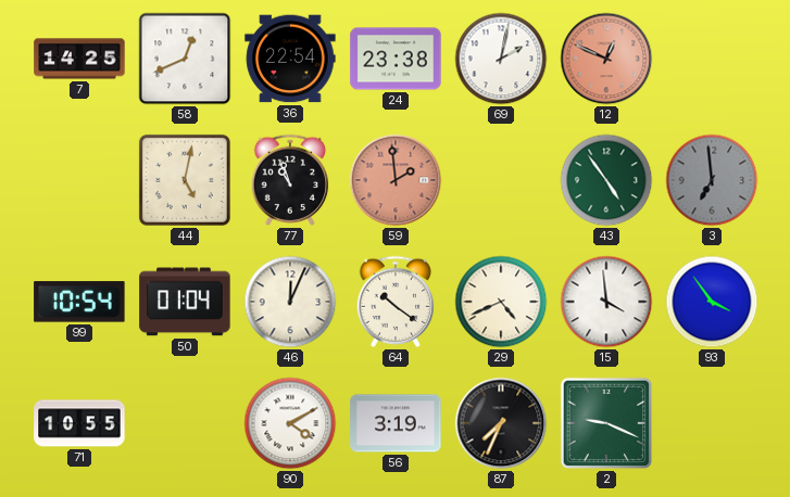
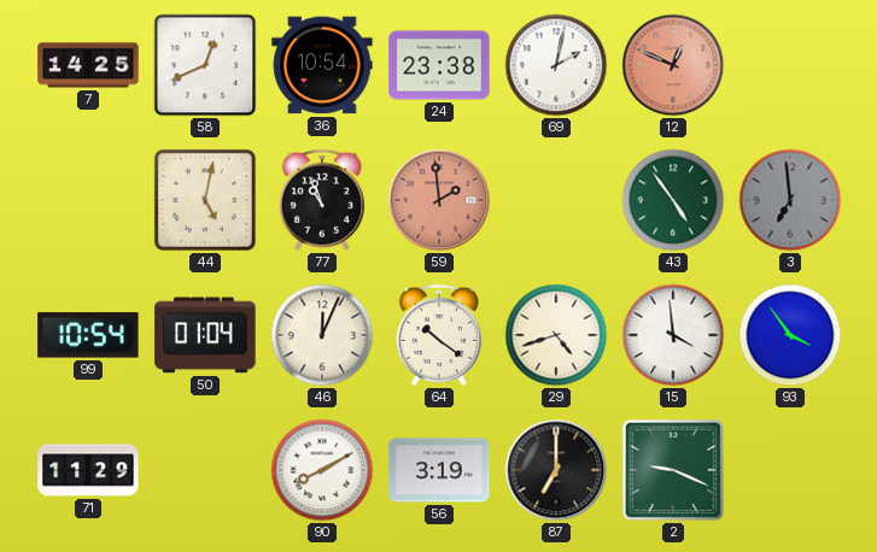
36: 22:54 -> 10:54 (322, 65)
29: 4:41 -> 4:42 (556, 335)
71: 10:55 -> 11:29 (88, 470)
90: 4:10 -> 8:10 (322, 470)
87: 7:34 -> 7:00 (556, 470)
